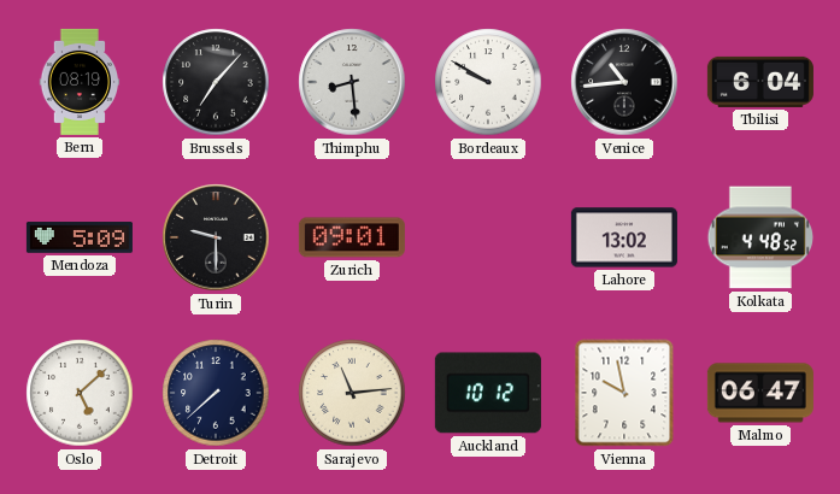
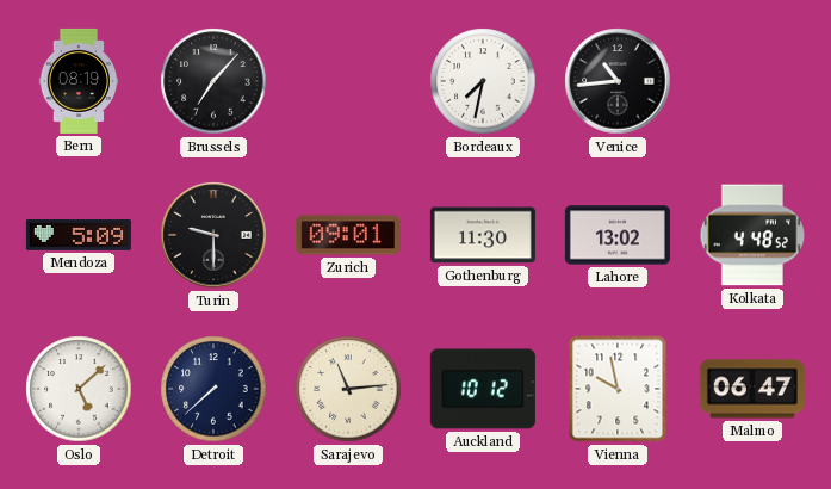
Thimphu: 8:29 -> none (352, 82)
Bordeaux: 9:50 -> 7:32 (483, 81)
Tbilisi: 6:04 -> none (760, 82)
Gothenburg: none -> 11:30 (483, 235)
